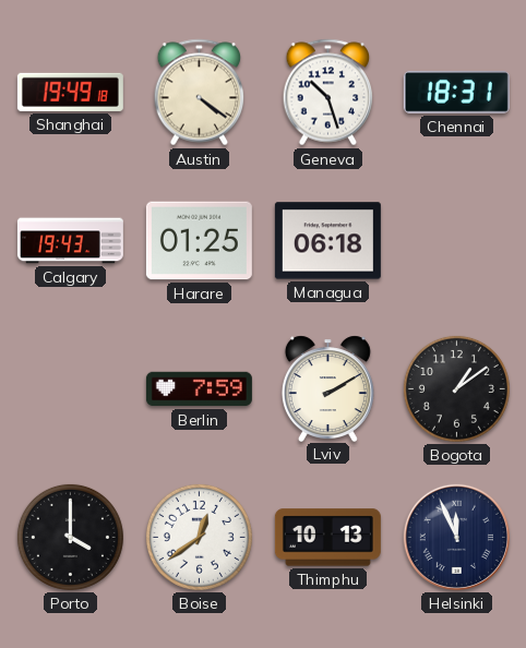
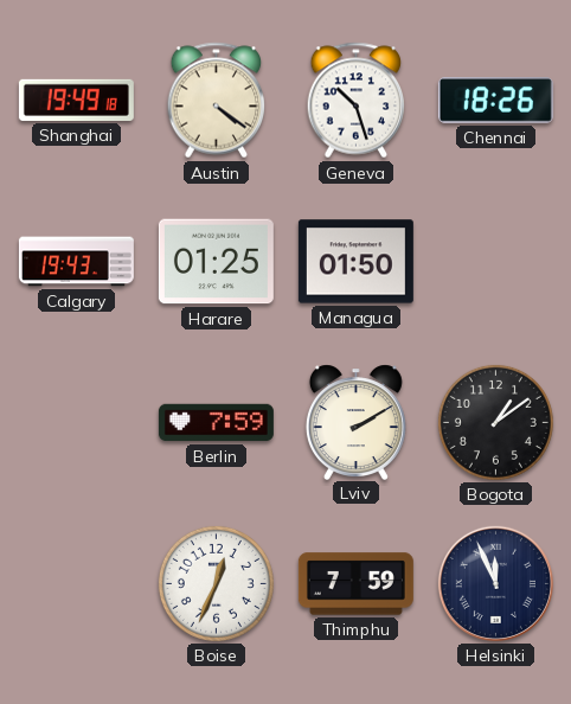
Chennai: 18:31 -> 18:26 (495, 101)
Managua: 06:18 -> 01:50 (355, 262)
Porto: 4:00 -> none (70, 537)
Boise: 12:39 -> 12:34 (216, 583)
Thimphu: 10:13 -> 7:59 (355, 584)
